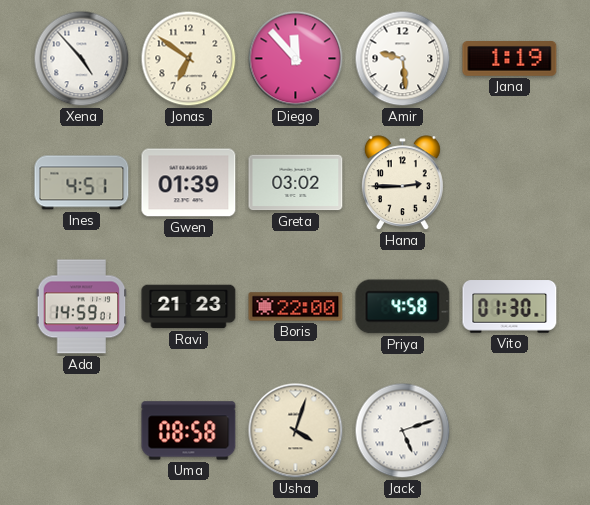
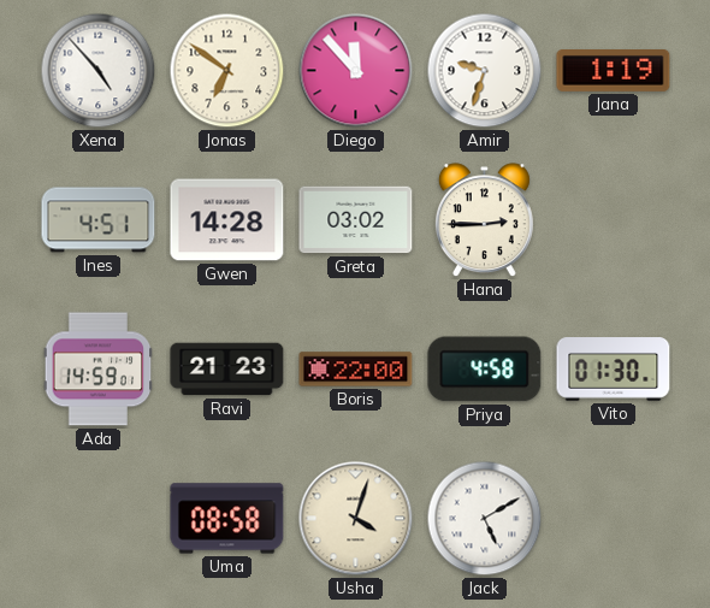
Amir: 9:29 -> 9:33 (485, 71)
Gwen: 01:39 -> 14:28 (227, 220)
Jack: 5:12 -> 5:10 (485, 519)
